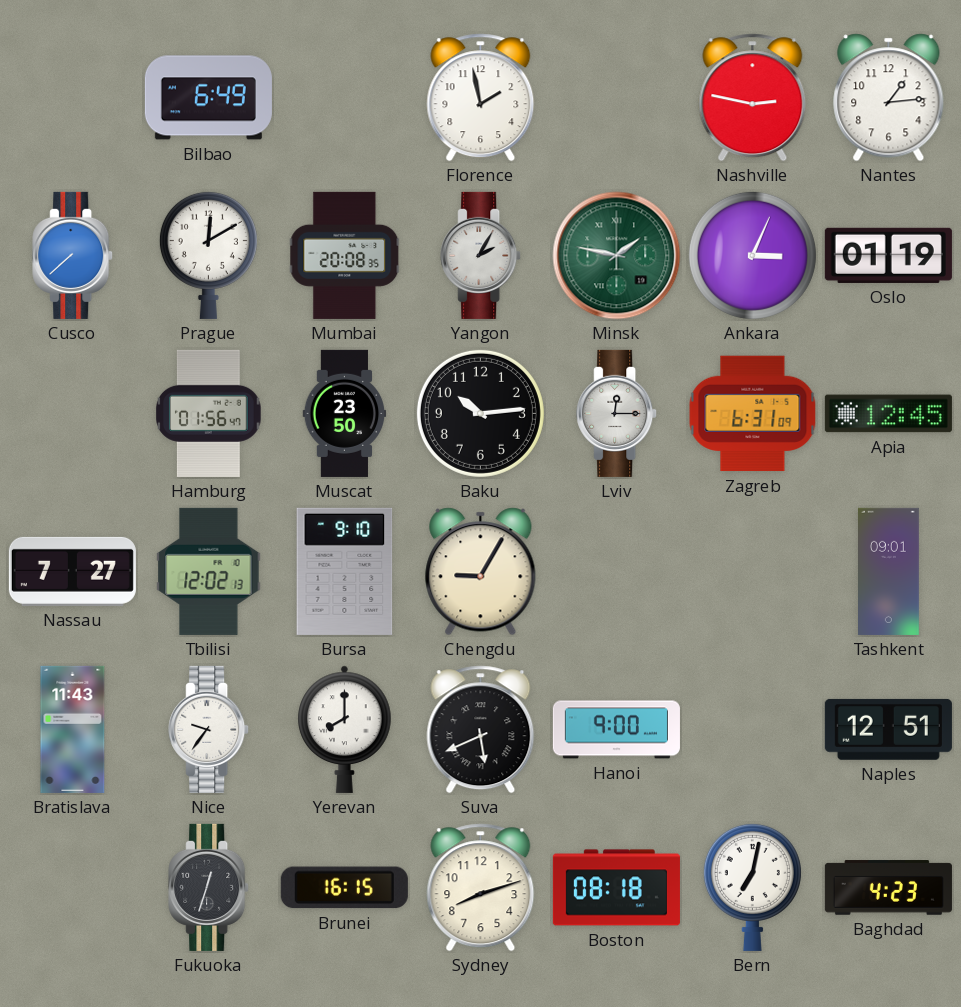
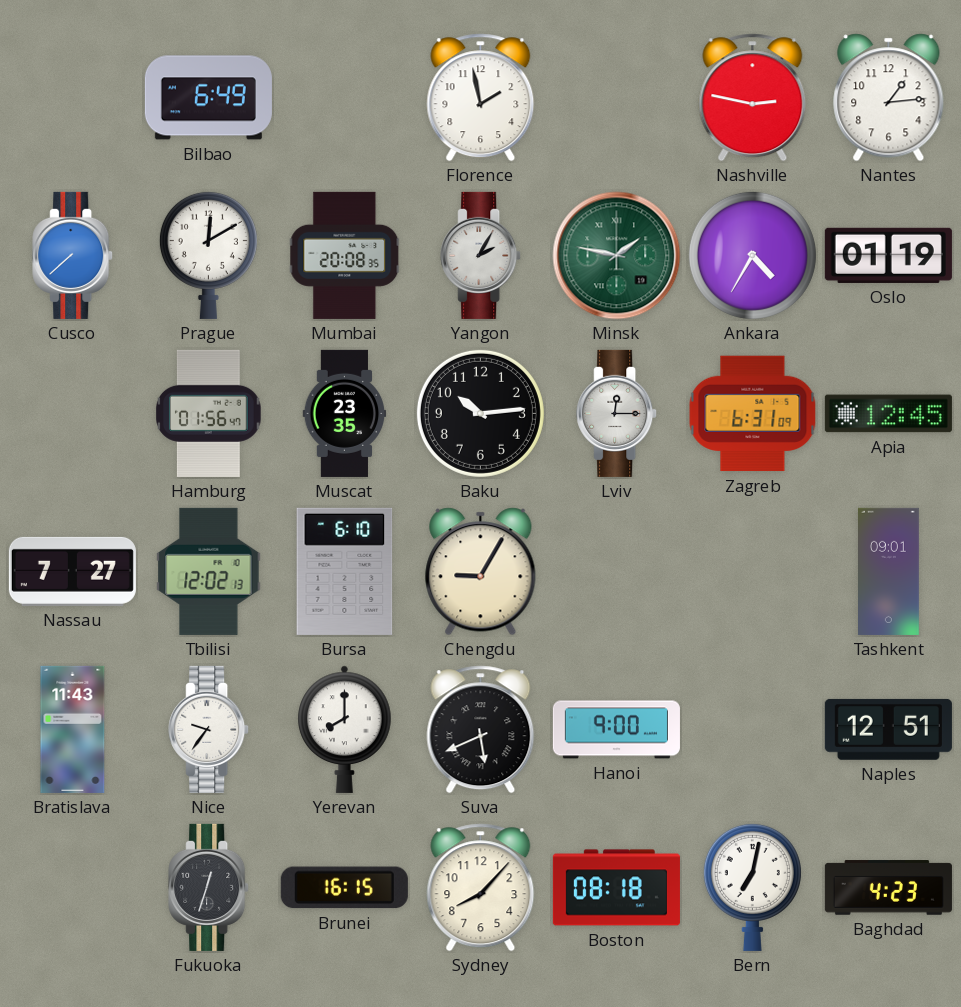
Ankara: 3:04 -> 4:35 (752, 255)
Muscat: 23:50 -> 23:35 (345, 413)
Bursa: 9:10 -> 6:10 (345, 571)
Sydney: 8:12 -> 8:07 (481, 888)
